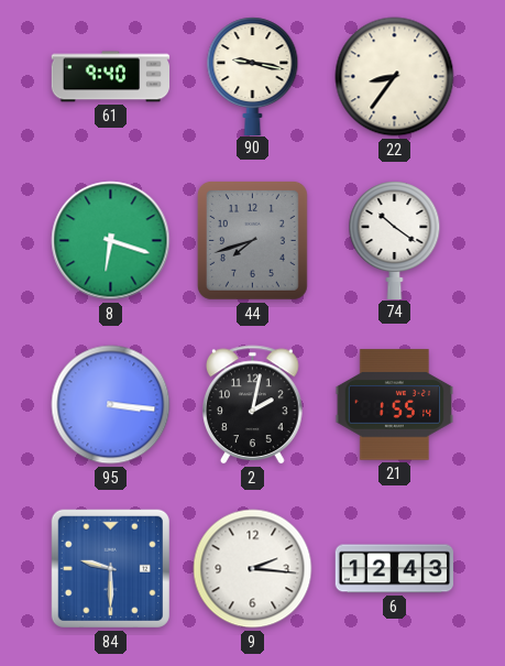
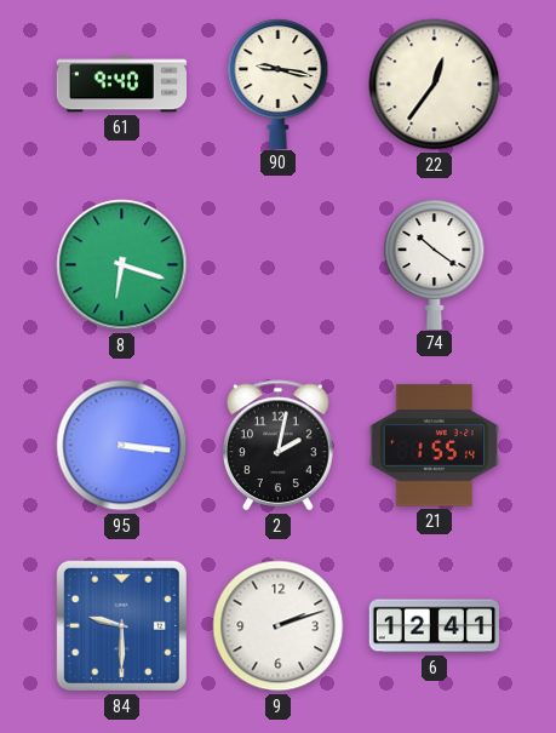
22: 8:36 -> 12:36 (435, 85)
44: 7:42 -> none (252, 241)
9: 2:16 -> 2:12 (279, 626)
6: 12:43 -> 12:41 (435, 626)
